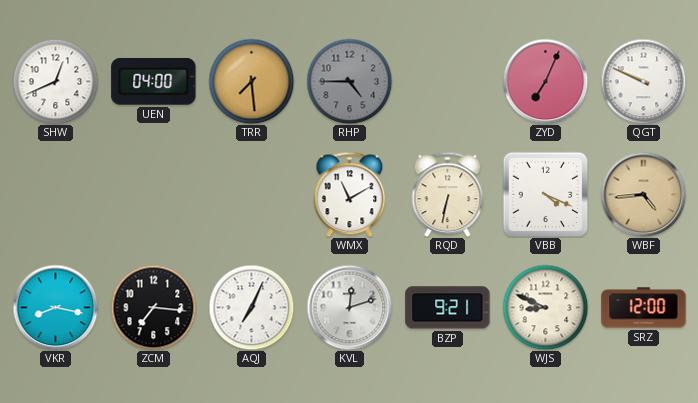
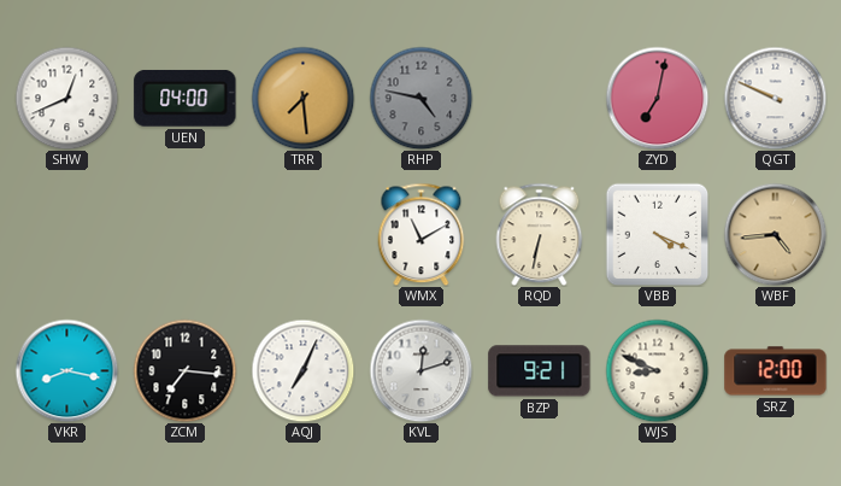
RHP: 4:45 -> 4:47 (420, 98)
ZYD: 7:04 -> 7:02 (657, 98)
